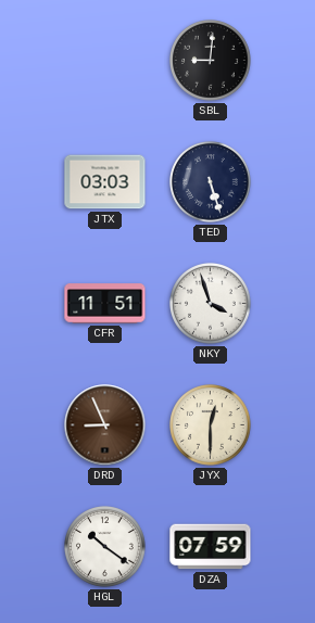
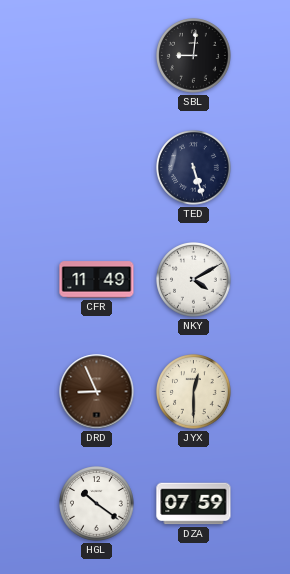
JTX: 03:03 -> none (105, 182)
CFR: 11:51 -> 11:49 (97, 280)
NKY: 3:57 -> 4:10 (194, 280)
